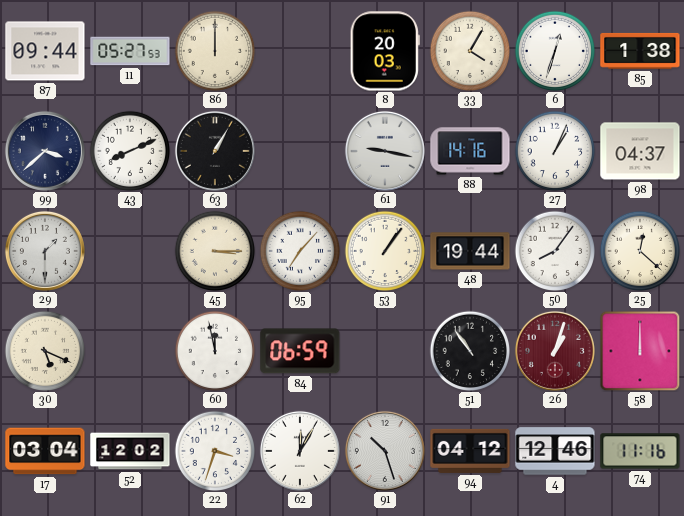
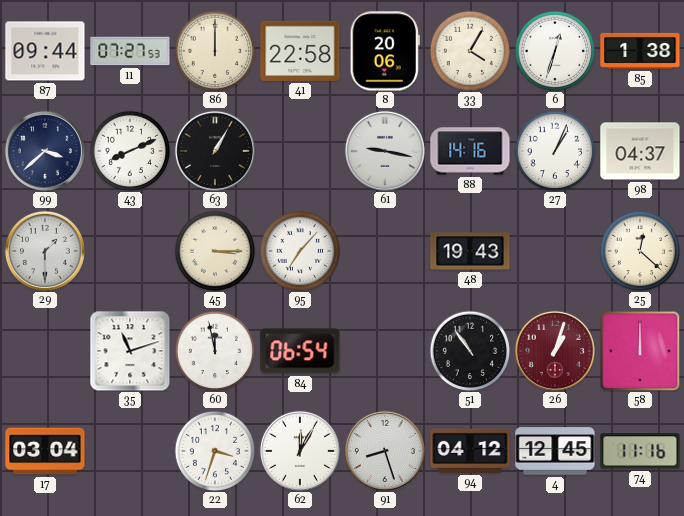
11: 05:27 -> 07:27 (130, 51)
41: none -> 22:58 (300, 51)
8: 20:03 -> 20:06 (385, 51)
53: 1:06 -> none (385, 251)
48: 19:44 -> 19:43 (470, 251)
50: 8:06 -> none (555, 251)
30: 5:19 -> none (45, 351)
35: none -> 11:12 (130, 351)
84: 06:59 -> 06:54 (300, 351)
52: 12:02 -> none (130, 451)
91: 10:27 -> 8:27 (385, 451)
4: 12:46 -> 12:45 (555, 451)
